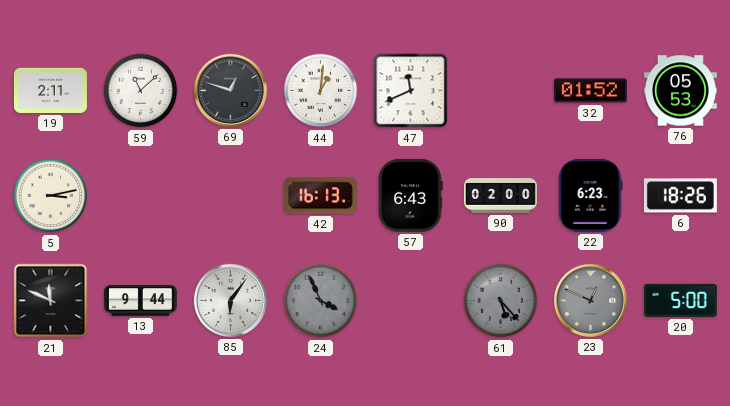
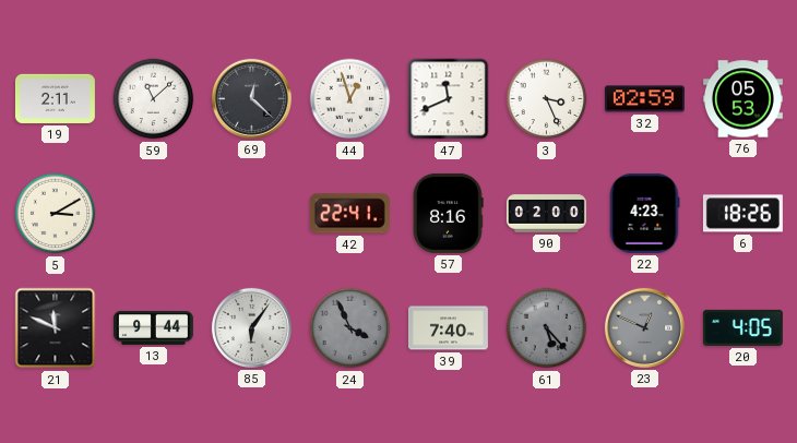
69: 12:48 -> 12:22 (251, 98)
44: 1:01 -> 12:57 (350, 99)
3: none -> 3:26 (547, 99)
32: 01:52 -> 02:59 (644, 99)
5: 3:13 -> 3:10 (56, 214)
42: 16:13 -> 22:41 (349, 214)
57: 6:43 -> 8:16 (449, 213)
22: 6:23 -> 4:23 (644, 213)
39: none -> 7:40 (448, 328)
20: 5:00 -> 4:05 (742, 327)
